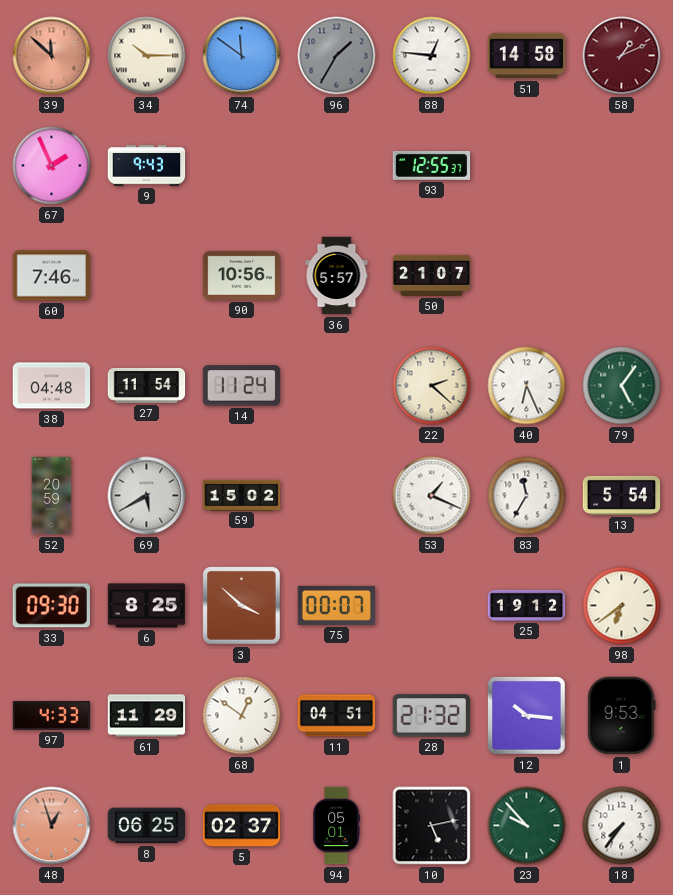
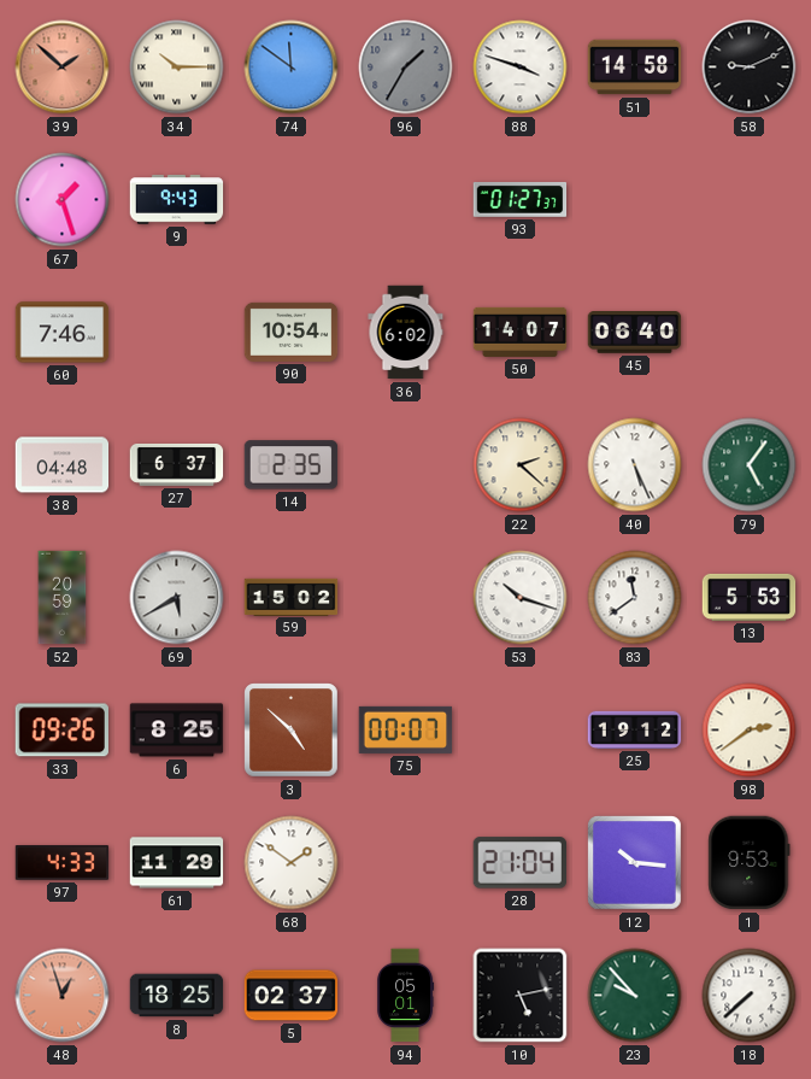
39: 11:52 -> 1:52 (63, 68)
88: 12:46 -> 3:48 (521, 68)
58: 1:11 -> 9:11 (750, 68)
58 dial: burgundy -> black (750, 68)
67: 1:56 -> 1:27 (63, 200)
93: 12:55 -> 01:27 (521, 199)
90: 10:56 -> 10:54 (292, 332)
36: 5:57 -> 6:02 (406, 333)
50: 21:07 -> 14:07 (521, 332)
45: none -> 06:40 (635, 333)
27: 11:54 -> 6:37 (177, 464)
14: 11:24 -> 2:35 (292, 465)
40: 6:26 -> 5:26 (635, 465)
53: 1:19 -> 10:18 (521, 598)
83: 11:35 -> 11:39 (635, 598)
13: 5:54 -> 5:53 (750, 597)
33: 09:30 -> 09:26 (61, 731)
3: 3:52 -> 4:52 (292, 731)
98: 6:39 -> 2:39 (750, 731)
68: 12:51 -> 1:51 (292, 863)
11: 04:51 -> none (337, 716)
28: 21:32 -> 21:04 (519, 863)
8: 06:25 -> 18:25 (177, 996)
18: 7:36 -> 7:38 (750, 996)
